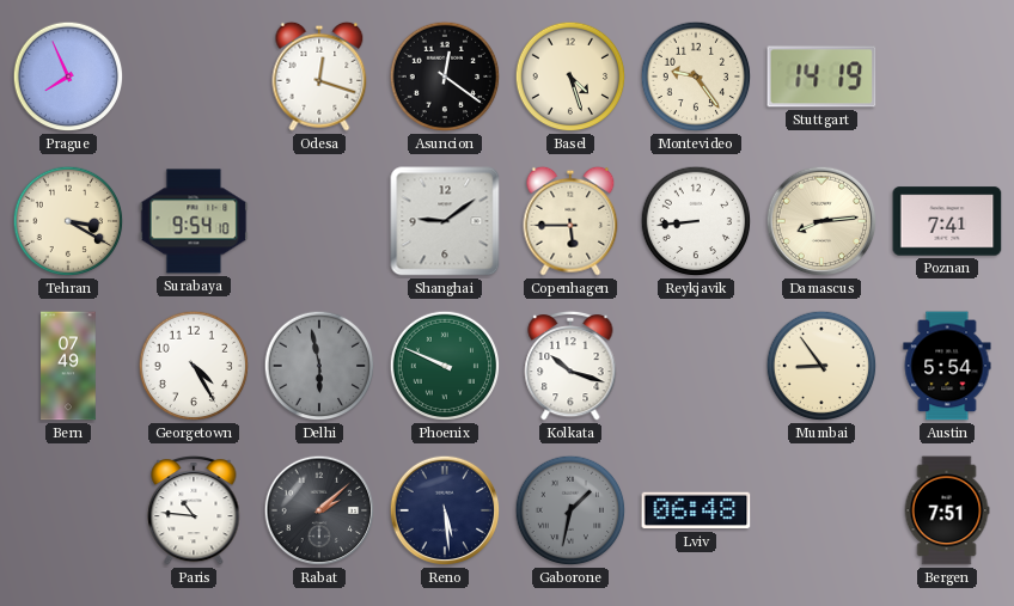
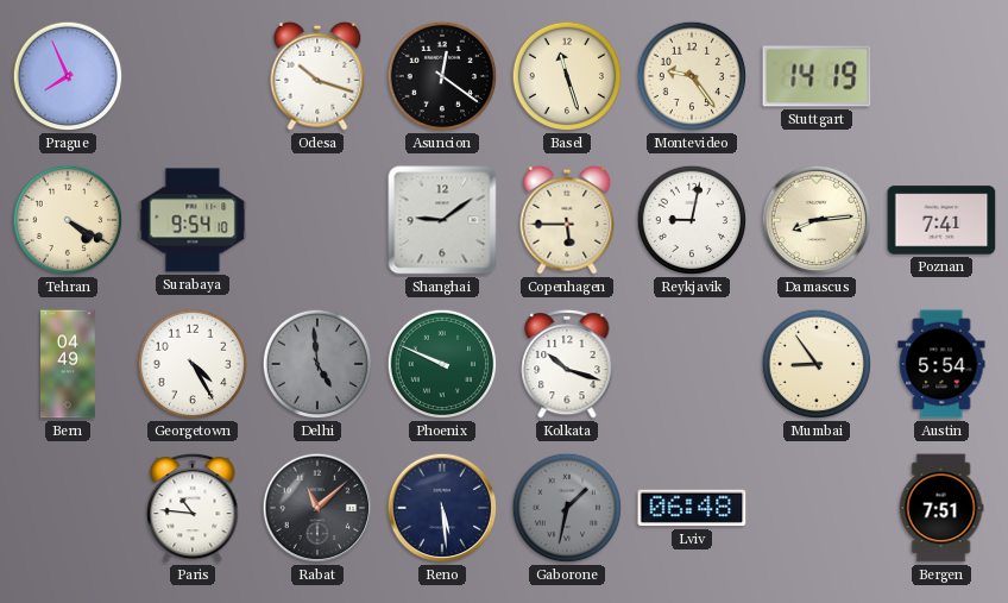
Odesa: 12:18 -> 10:18 (317, 76)
Basel: 4:27 -> 11:27 (567, 76)
Tehran: 3:20 -> 4:20 (68, 220)
Reykjavik: 8:44 -> 9:02 (692, 220)
Bern: 07:49 -> 04:49 (68, 364)
Delhi: 5:58 -> 4:59 (317, 364)
Rabat: 2:08 -> 11:08 (317, 508)
